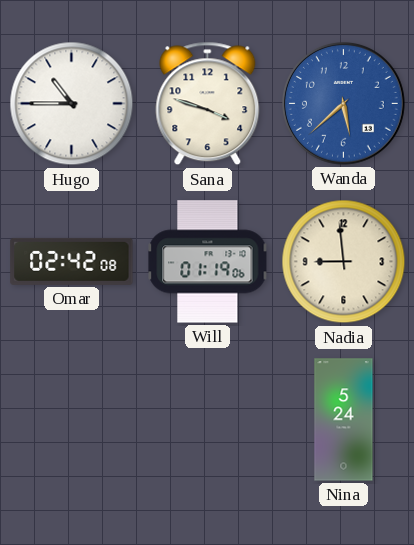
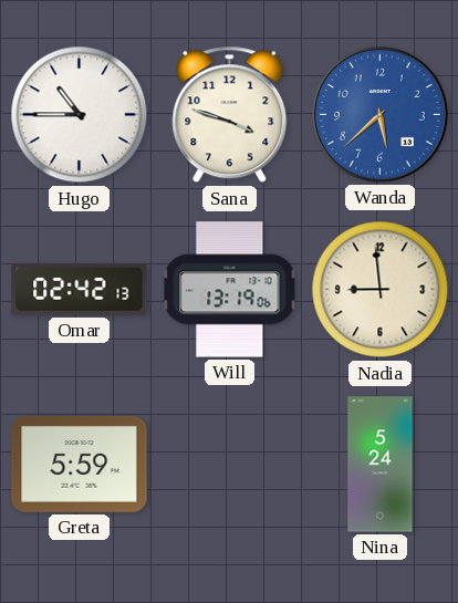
Omar: 02:42:08 -> 02:42:13 (80, 289)
Will: 01:19 -> 13:19 (230, 290)
Greta: none -> 5:59 (80, 464)
